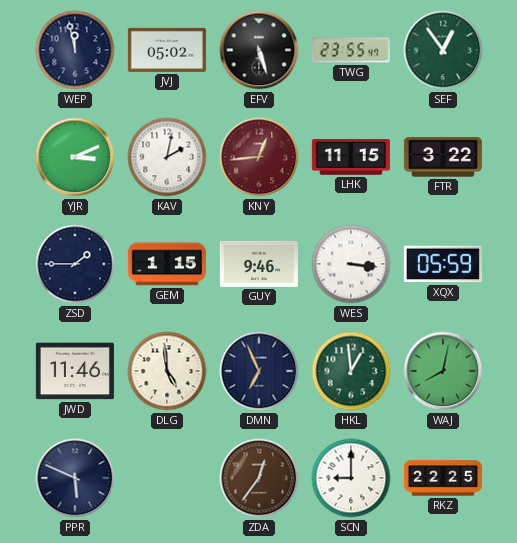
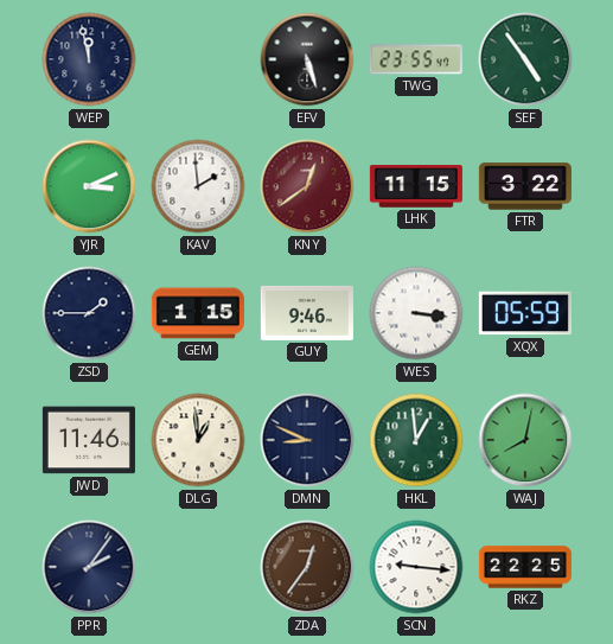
JVJ: 05:02 -> none (167, 50)
SEF: 12:54 -> 4:54 (525, 59)
KAV: 2:02 -> 1:59 (198, 186)
KNY: 12:44 -> 12:39 (307, 186)
DLG: 4:59 -> 12:59 (198, 440)
DMN: 6:56 -> 8:49 (307, 440)
PPR: 5:49 -> 2:06 (89, 567)
SCN: 9:00 -> 9:16 (416, 567)
